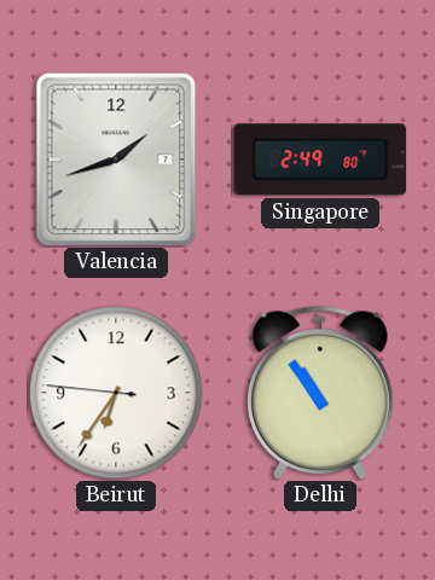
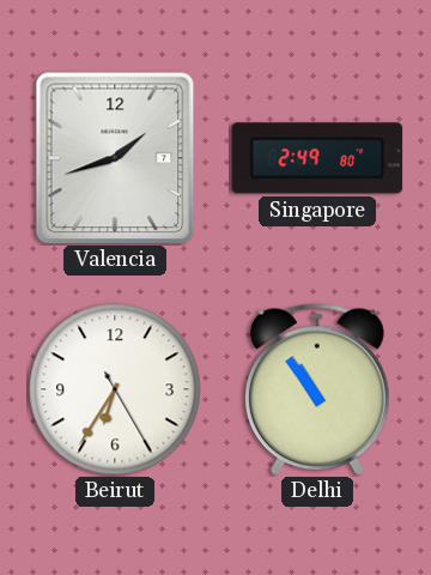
Beirut: 6:35:46 -> 6:35:25 (115, 389)
